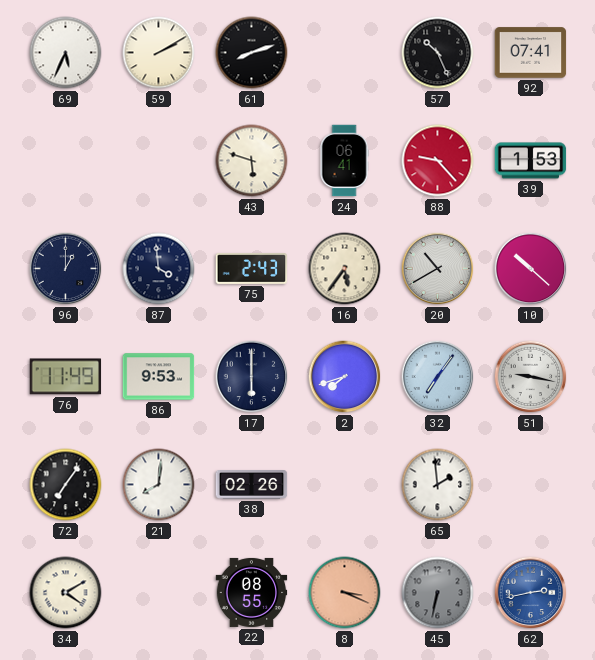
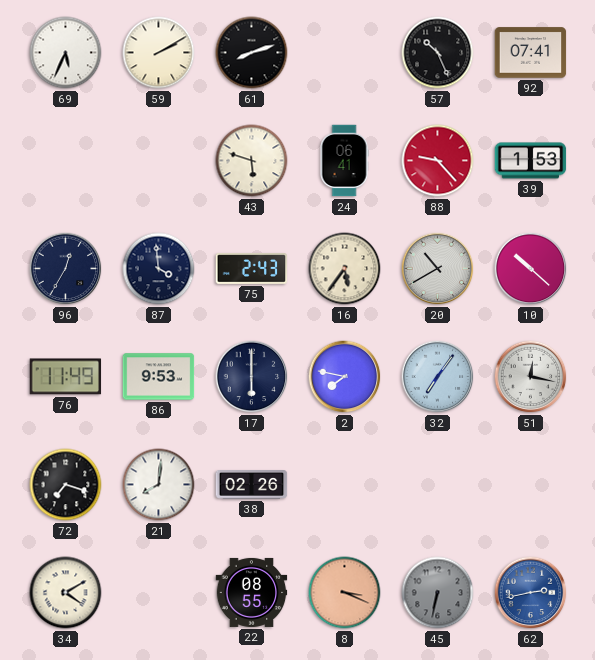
96: 1:00 -> 12:35 (66, 269)
2: 7:42 -> 7:47 (345, 377)
51: 9:17 -> 12:17 (531, 377)
72: 7:06 -> 7:18 (66, 485)
65: 1:59 -> none (438, 485)
